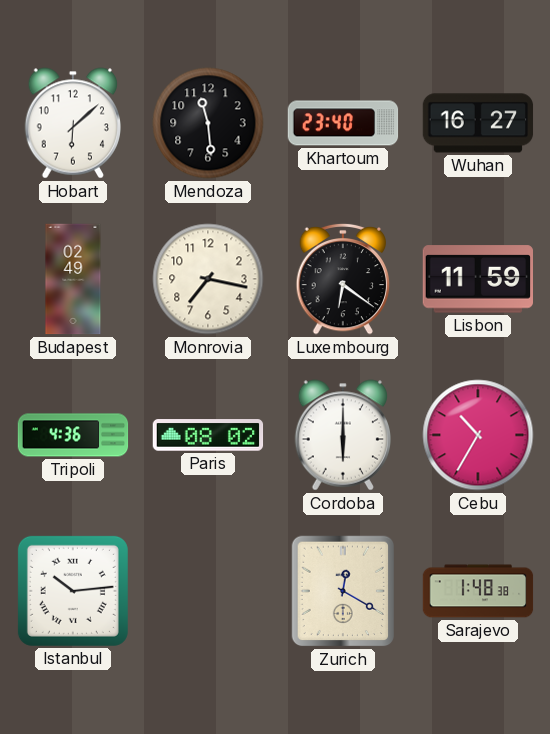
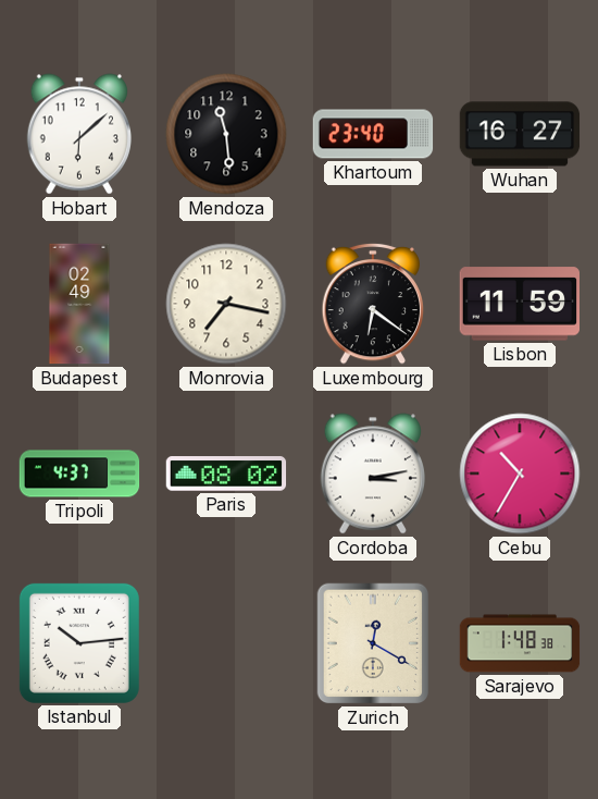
Tripoli: 4:36 -> 4:37 (79, 474)
Cordoba: 6:00 -> 3:13 (372, 474)
